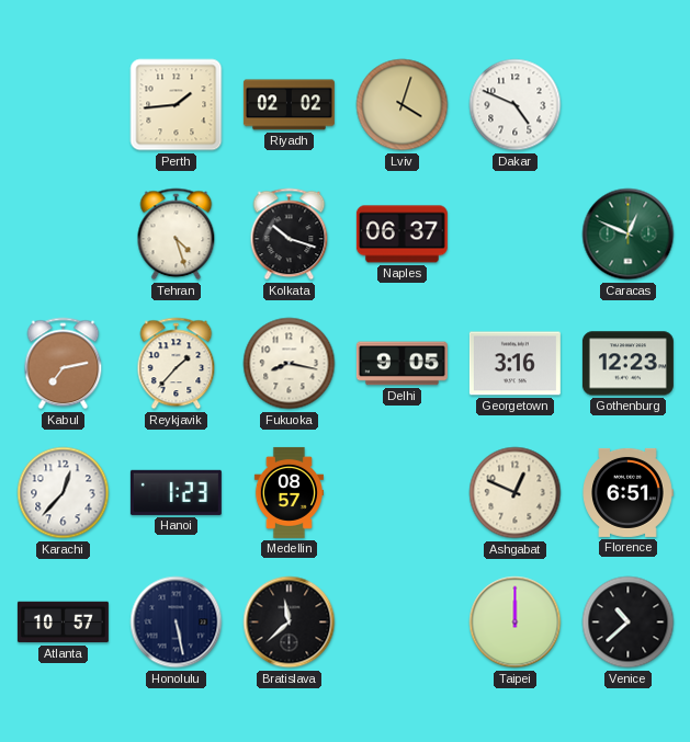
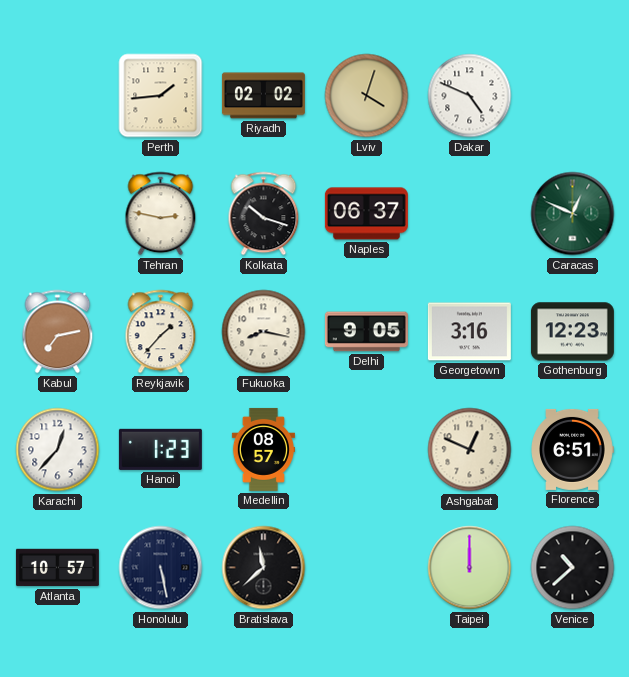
Tehran: 4:27 -> 2:47 (161, 214)
